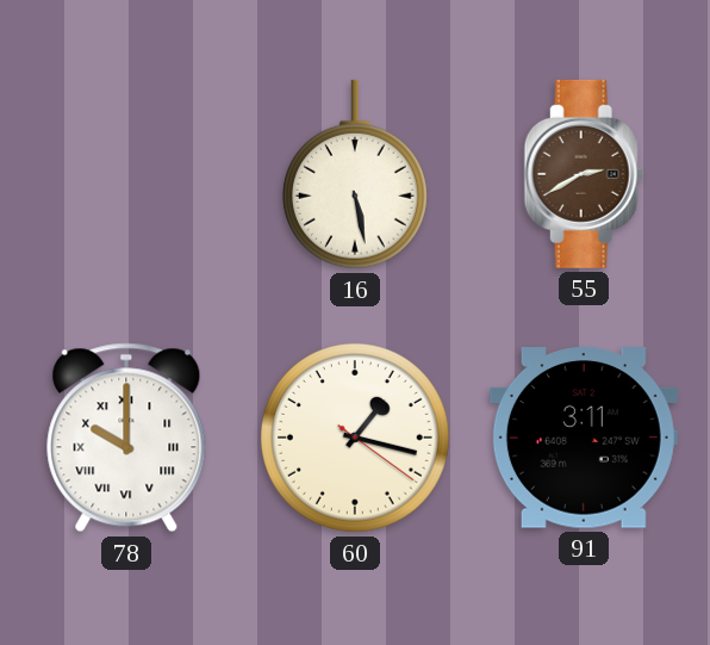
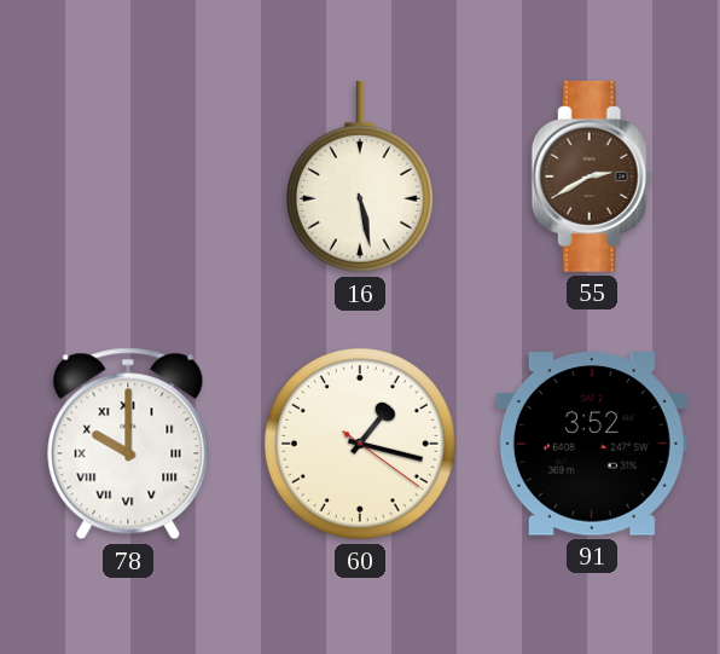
91: 3:11 -> 3:52 (592, 444)
